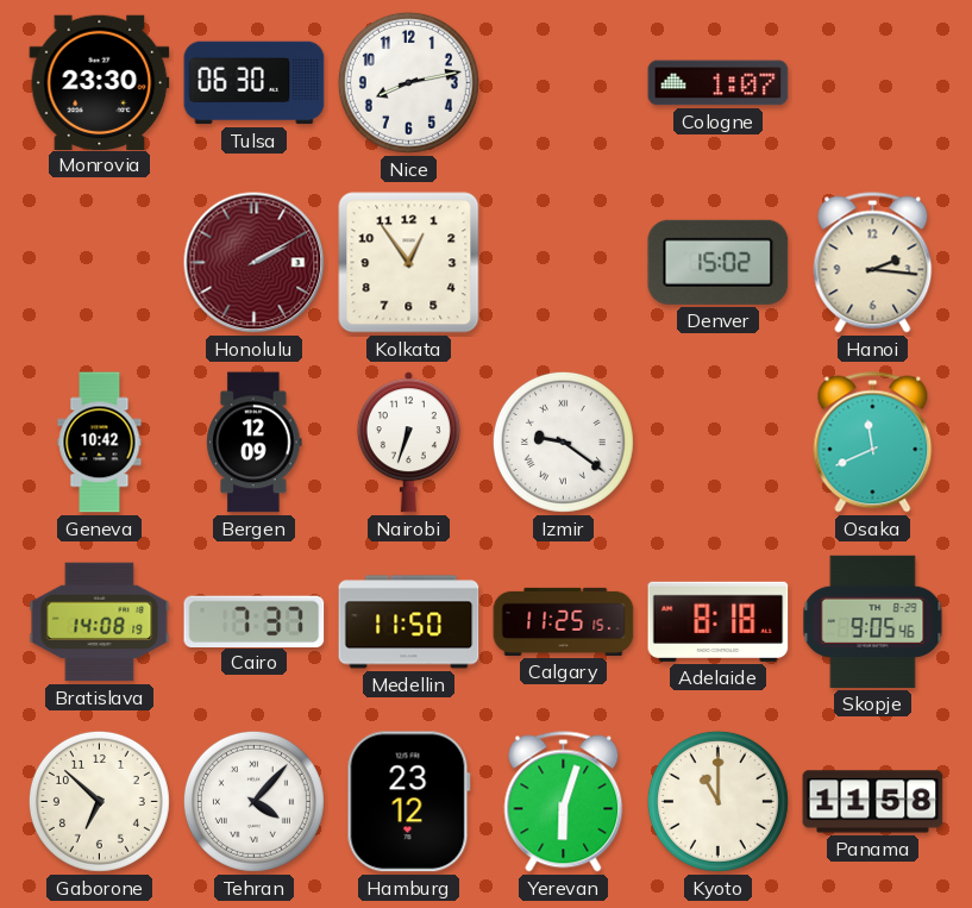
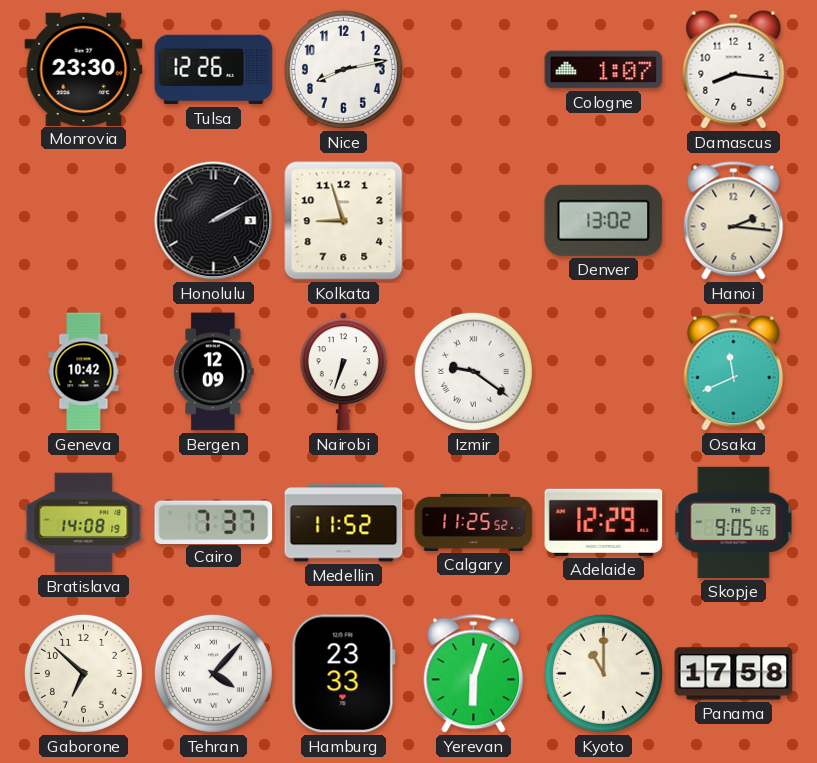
Tulsa: 06:30 -> 12:26 (214, 70)
Damascus: none -> 8:16 (734, 69)
Honolulu dial: burgundy -> black (214, 221)
Kolkata: 12:54 -> 8:57 (344, 221)
Denver: 15:02 -> 13:02 (604, 220)
Medellin: 11:50 -> 11:52 (344, 523)
Calgary: 11:25:15 -> 11:25:52 (474, 522)
Adelaide: 8:18 -> 12:29 (604, 522)
Hamburg: 23:12 -> 23:33 (343, 674)
Panama: 11:58 -> 17:58 (734, 674)
